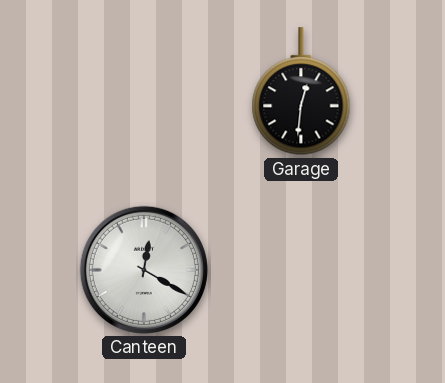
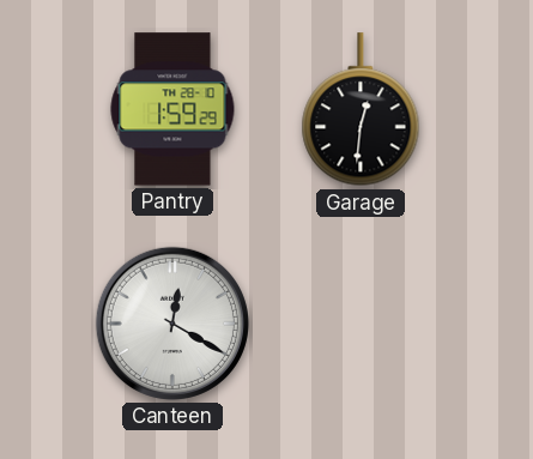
Pantry: none -> 1:59 (172, 109)
